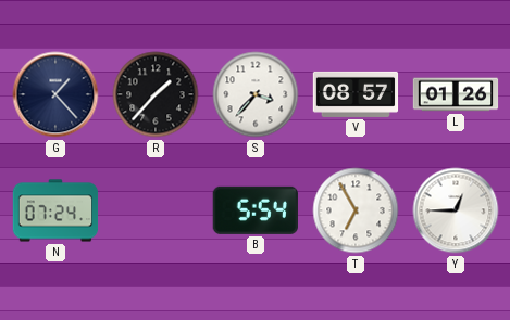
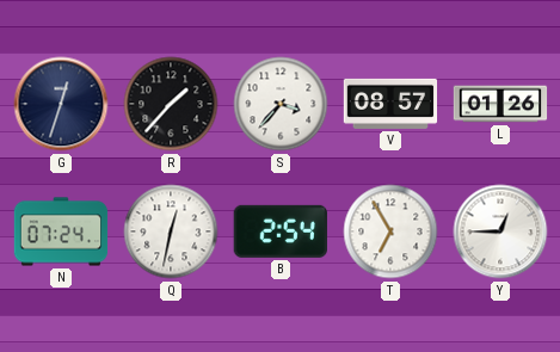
G: 1:23 -> 12:33 (61, 104)
Q: none -> 12:32 (171, 231)
B: 5:54 -> 2:54 (281, 231)
